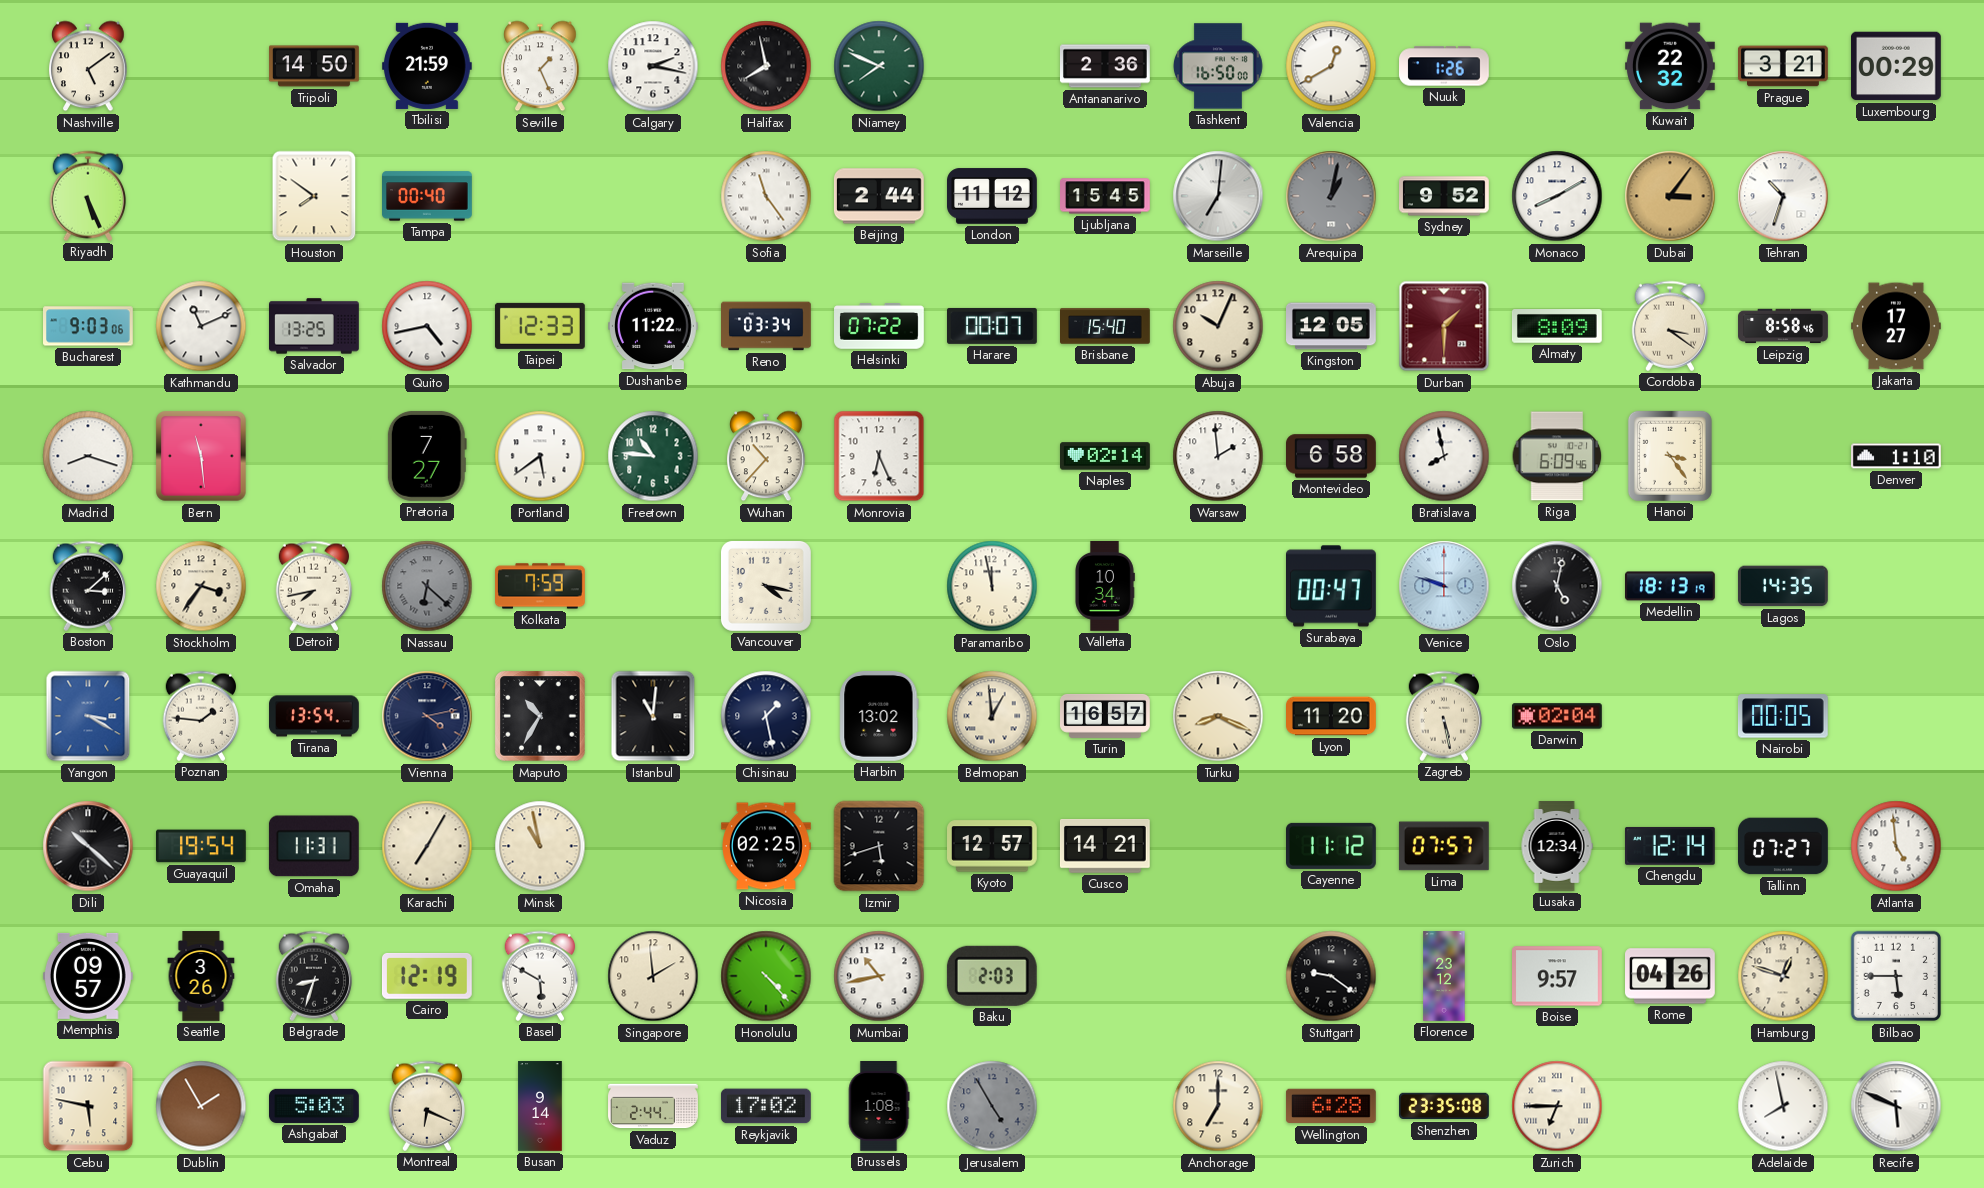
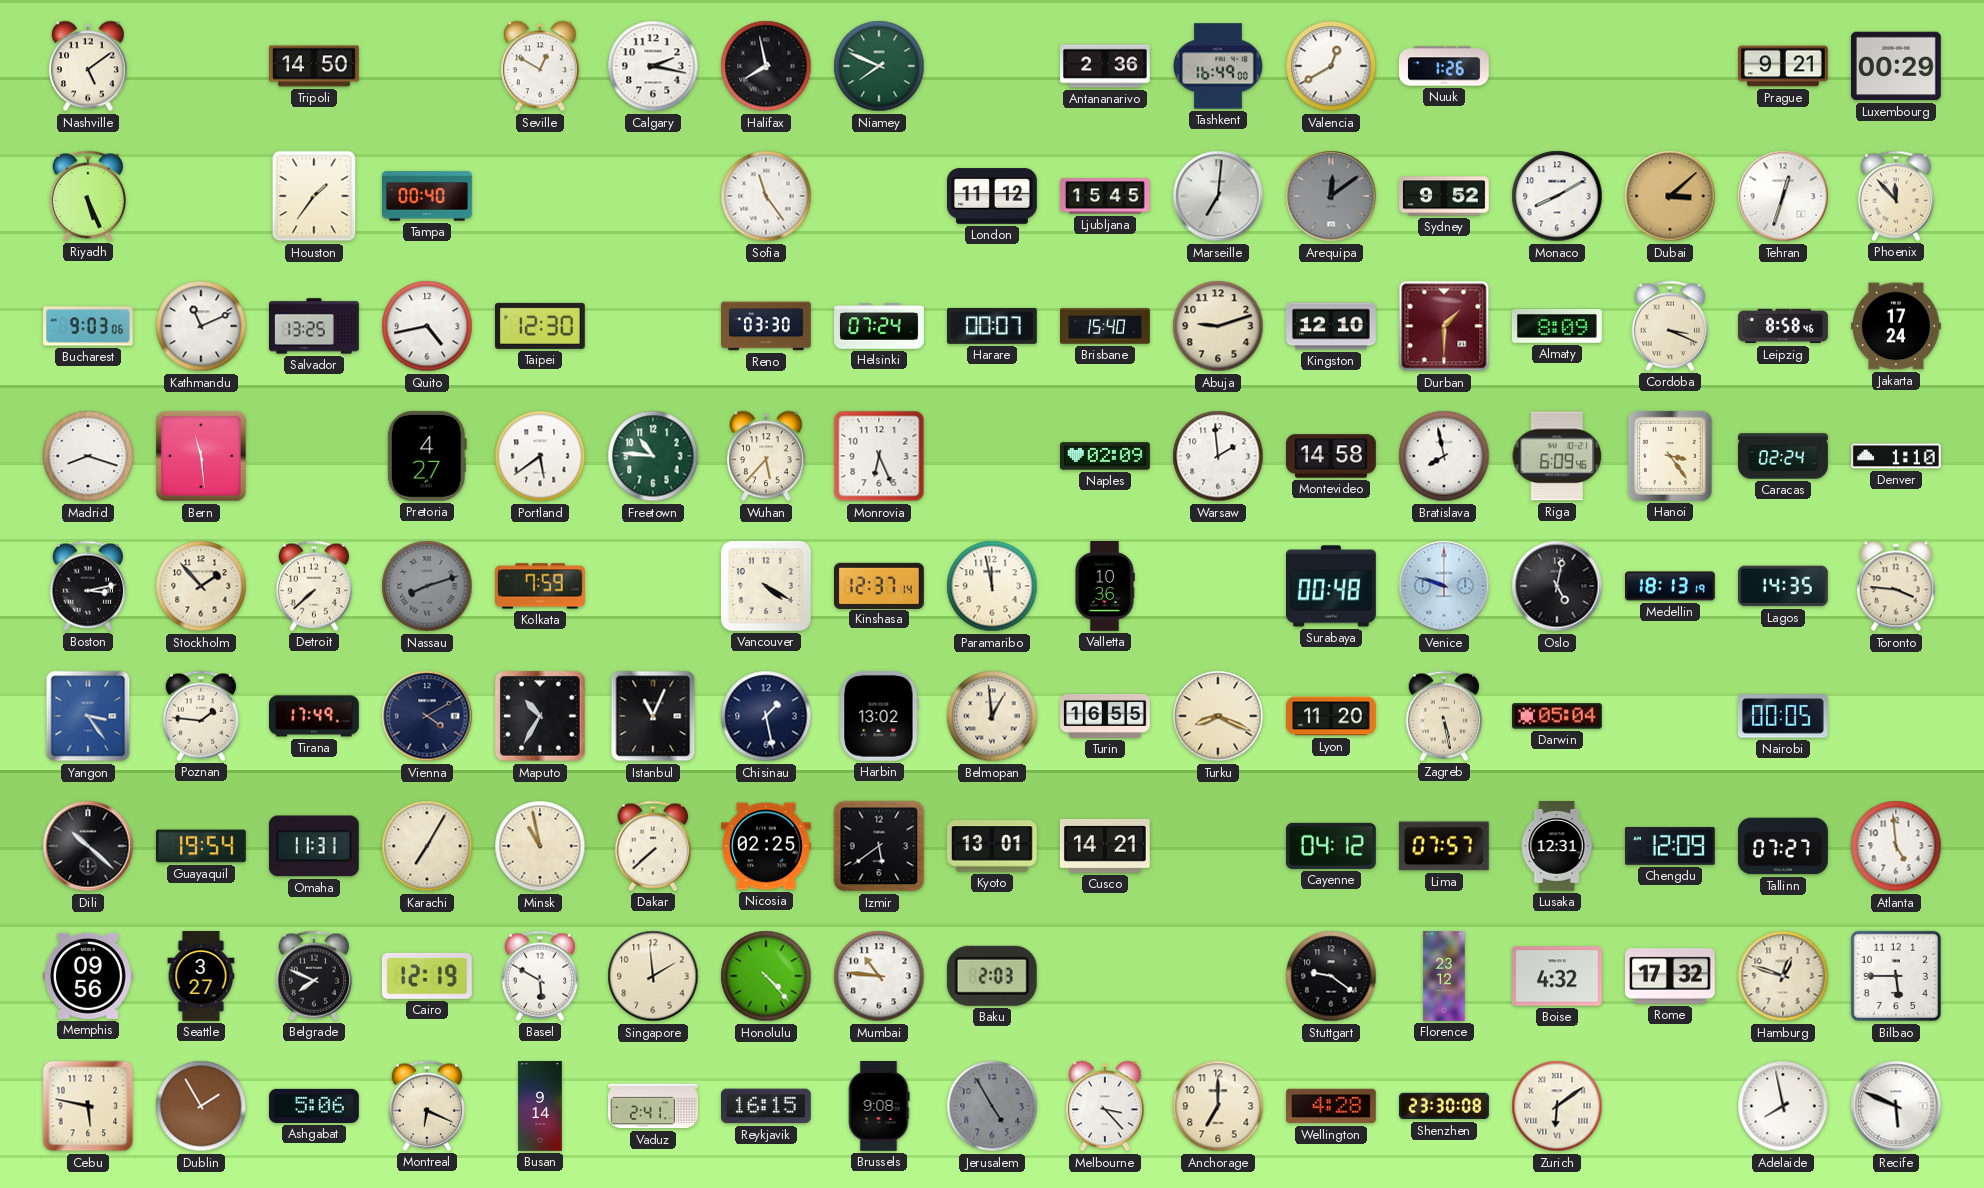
Tbilisi: 21:59 -> none (427, 66)
Seville: 1:26 -> 12:50 (540, 66)
Tashkent: 16:50 -> 16:49 (1218, 66)
Kuwait: 22:32 -> none (1671, 66)
Prague: 3:21 -> 9:21 (1784, 66)
Houston: 7:51 -> 1:36 (314, 196)
Beijing: 2:44 -> none (879, 196)
Arequipa: 1:02 -> 12:09 (1331, 196)
Dubai: 3:06 -> 3:08 (1670, 196)
Tehran: 10:33 -> 12:33 (1783, 196)
Phoenix: none -> 11:53 (1896, 196)
Taipei: 12:33 -> 12:30 (540, 326)
Dushanbe: 11:22 -> none (654, 326)
Reno: 03:34 -> 03:30 (767, 326)
Helsinki: 07:22 -> 07:24 (880, 326)
Abuja: 10:04 -> 9:12 (1218, 326)
Kingston: 12:05 -> 12:10 (1332, 326)
Cordoba: 3:21 -> 3:19 (1670, 326)
Jakarta: 17:27 -> 17:24 (1897, 326)
Pretoria: 7:27 -> 4:27 (427, 456)
Wuhan: 10:37 -> 5:37 (766, 456)
Naples: 02:14 -> 02:09 (1106, 456)
Montevideo: 6:58 -> 14:58 (1332, 456)
Caracas: none -> 02:24 (1783, 456)
Boston: 3:08 -> 3:13 (88, 586)
Stockholm: 3:36 -> 1:53 (201, 586)
Detroit: 7:43 -> 7:38 (314, 586)
Nassau: 6:22 -> 8:12 (427, 586)
Vancouver: 4:17 -> 4:20 (766, 586)
Kinshasa: none -> 12:37 (880, 585)
Valletta: 10:34 -> 10:36 (1105, 587)
Surabaya: 00:47 -> 00:48 (1332, 586)
Toronto: none -> 3:46 (1896, 586)
Yangon: 3:20 -> 3:24 (88, 716)
Tirana: 13:54 -> 17:49 (315, 716)
Vienna: 4:13 -> 4:10 (427, 716)
Istanbul: 11:01 -> 11:04 (653, 716)
Turin: 16:57 -> 16:55 (1106, 716)
Darwin: 02:04 -> 05:04 (1558, 716)
Dakar: none -> 7:38 (653, 846)
Izmir: 5:42 -> 5:39 (879, 846)
Kyoto: 12:57 -> 13:01 (993, 846)
Cayenne: 11:12 -> 04:12 (1332, 846)
Lusaka: 12:34 -> 12:31 (1557, 846)
Chengdu: 12:14 -> 12:09 (1670, 846)
Memphis: 09:57 -> 09:56 (88, 976)
Seattle: 3:26 -> 3:27 (201, 976)
Belgrade: 8:33 -> 7:49 (314, 976)
Mumbai: 10:43 -> 10:46 (879, 976)
Boise: 9:57 -> 4:32 (1558, 976)
Rome: 04:26 -> 17:32 (1671, 976)
Ashgabat: 5:03 -> 5:06 (315, 1106)
Vaduz: 2:44 -> 2:41 (653, 1106)
Reykjavik: 17:02 -> 16:15 (766, 1106)
Brussels: 1:08 -> 9:08 (879, 1107)
Melbourne: none -> 3:23 (1105, 1106)
Wellington: 6:28 -> 4:28 (1331, 1106)
Shenzhen: 23:35 -> 23:30 (1445, 1106)
Zurich: 6:45 -> 6:09 (1557, 1106)
